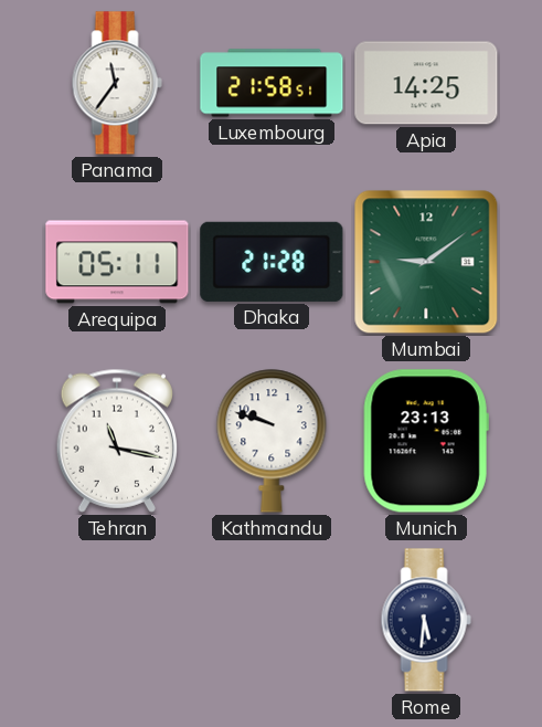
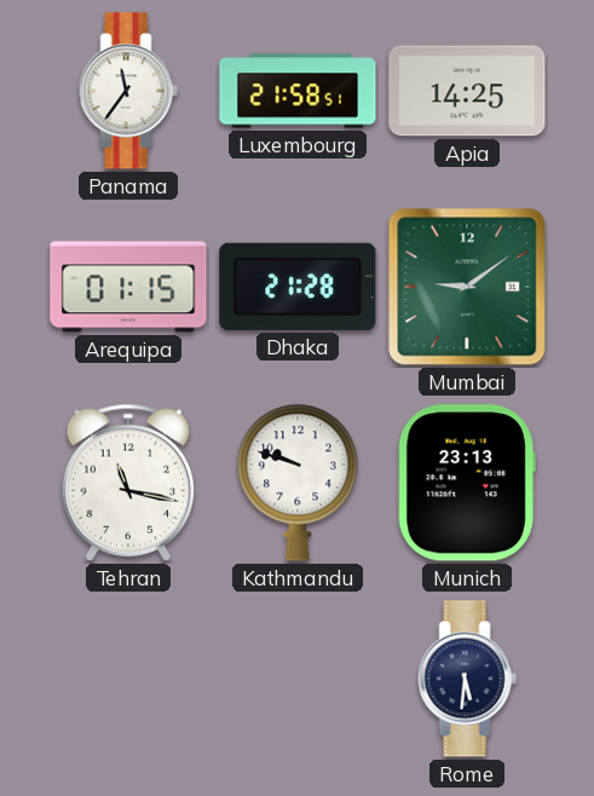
Arequipa: 05:11 -> 01:15 (128, 287)
